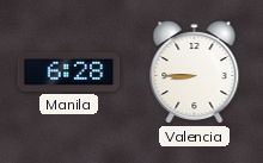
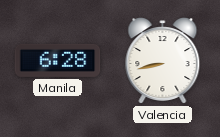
Valencia: 8:45 -> 8:43 (163, 61)
